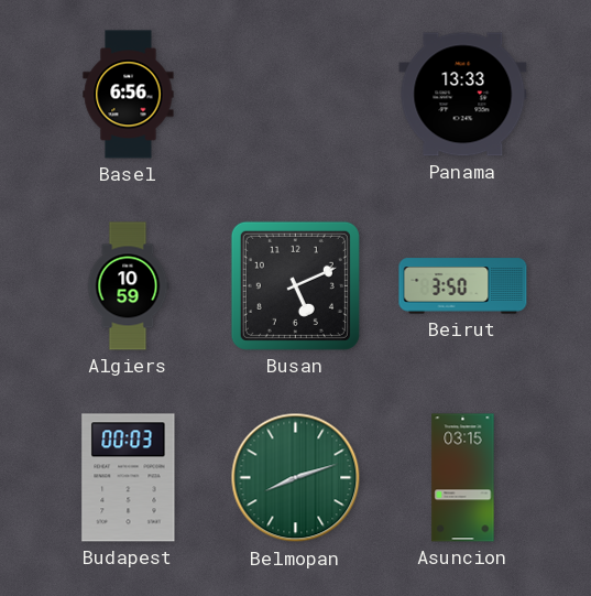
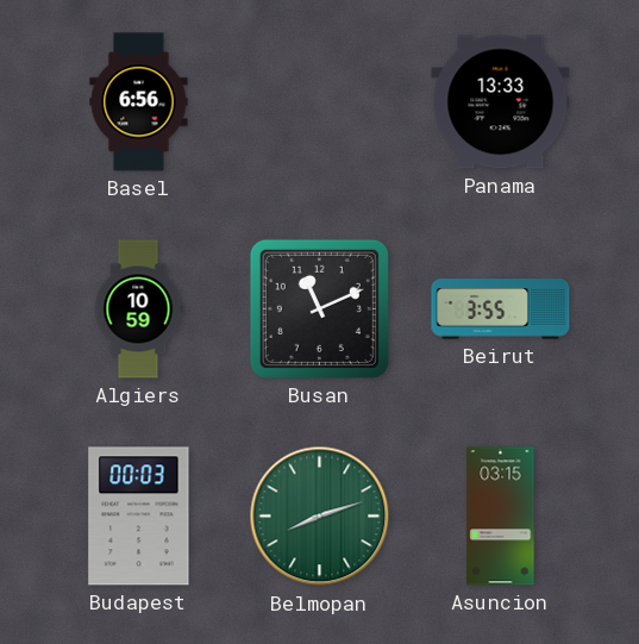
Busan: 5:11 -> 11:11 (319, 308)
Beirut: 3:50 -> 3:55 (501, 310)
